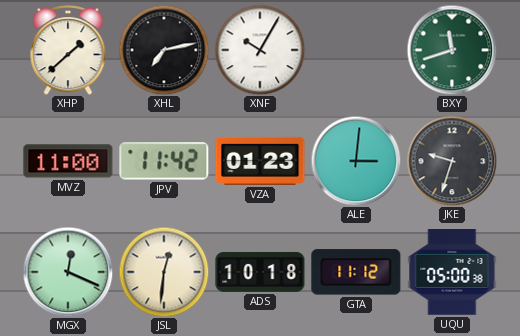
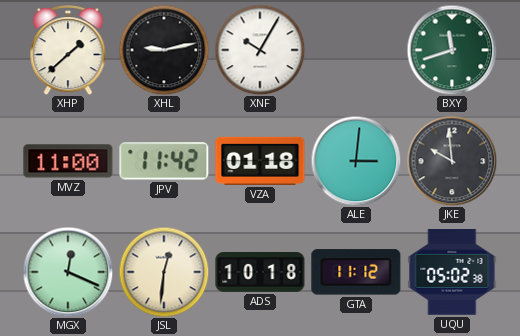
XHL: 7:13 -> 9:13 (164, 50)
VZA: 01:23 -> 01:18 (260, 161)
JKE: 9:33 -> 9:59 (452, 161)
UQU: 05:00 -> 05:02 (452, 273)
